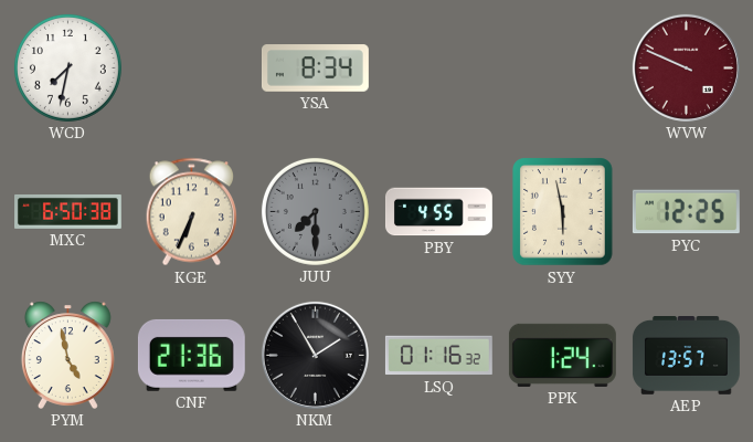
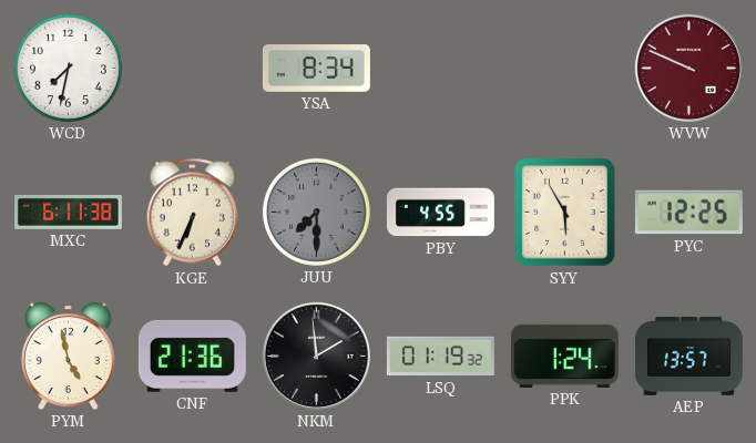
MXC: 6:50 -> 6:11 (69, 213)
SYY: 5:58 -> 5:55 (565, 213)
NKM: 1:55 -> 1:59 (316, 356)
LSQ: 01:16 -> 01:19 (440, 357)
